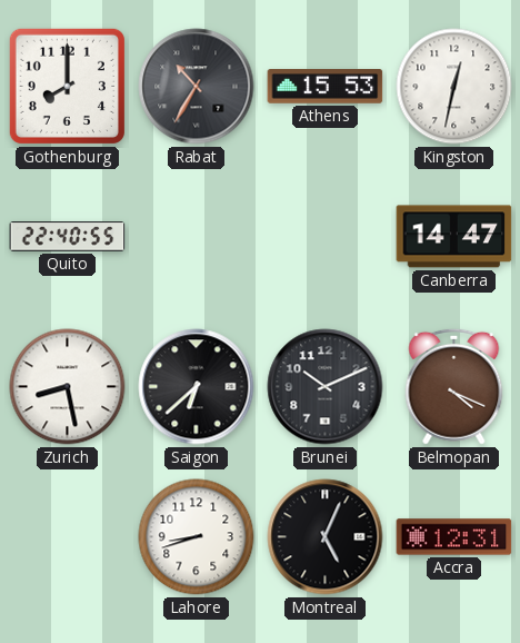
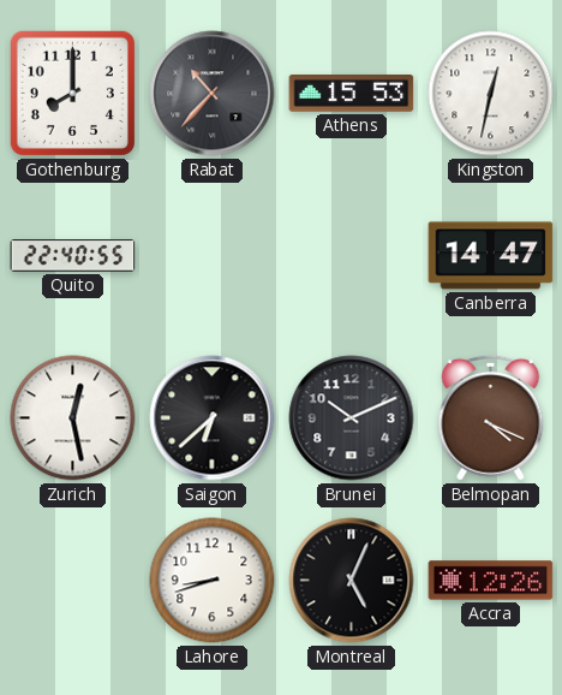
Rabat: 10:35 -> 10:37 (213, 94)
Zurich: 8:28 -> 12:28 (73, 418)
Accra: 12:31 -> 12:26 (491, 581)
